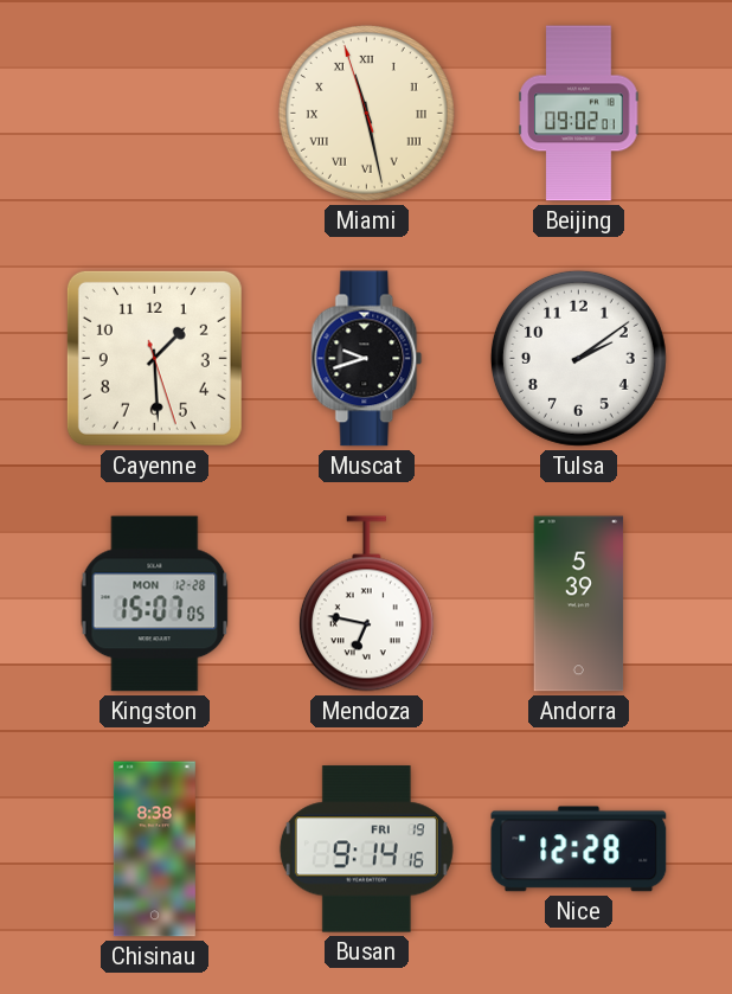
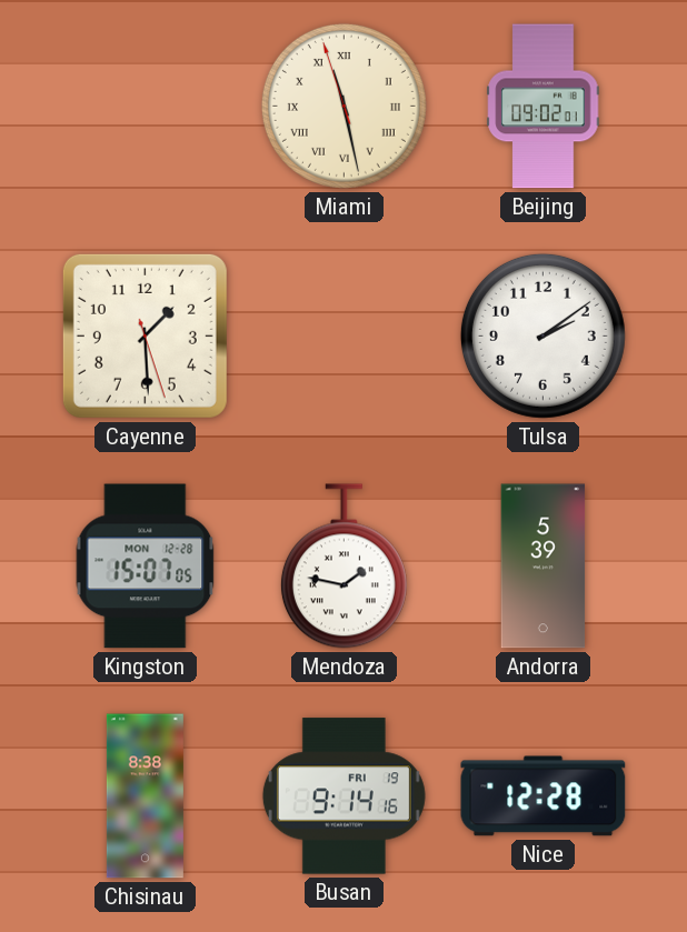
Muscat: 9:42 -> none (367, 359)
Mendoza: 6:47 -> 1:47 (343, 567)
